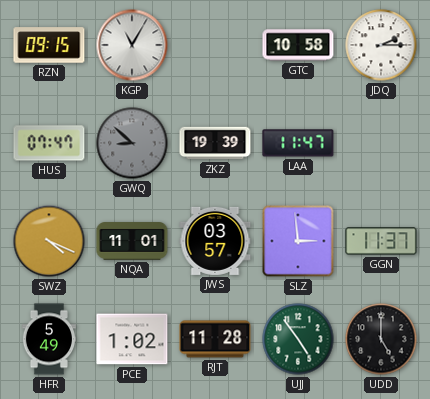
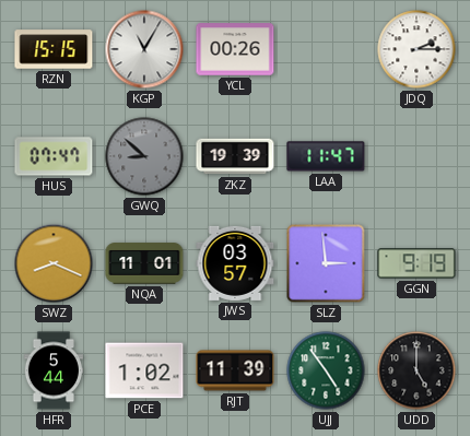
RZN: 09:15 -> 15:15 (54, 49)
YCL: none -> 00:26 (235, 49)
GTC: 10:58 -> none (298, 45)
SWZ: 4:19 -> 8:19 (54, 263)
GGN: 11:37 -> 9:19 (416, 263)
HFR: 5:49 -> 5:44 (52, 370)
RJT: 11:28 -> 11:39 (235, 370)
